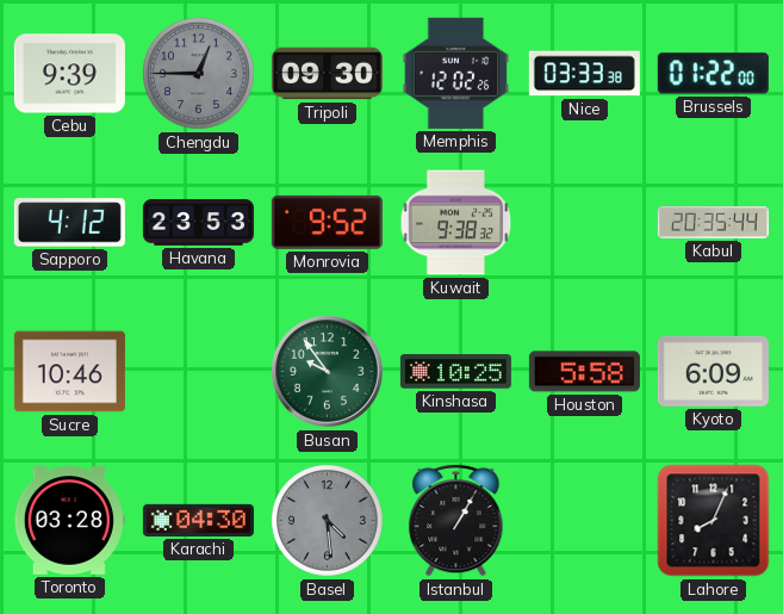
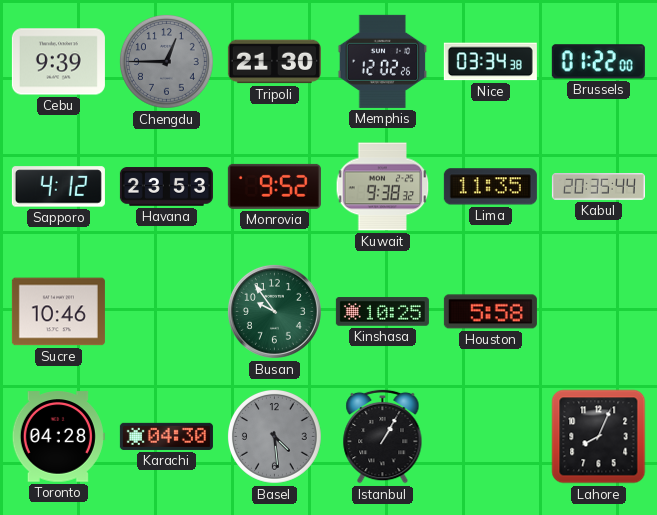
Tripoli: 09:30 -> 21:30 (274, 62)
Nice: 03:33 -> 03:34 (490, 62)
Lima: none -> 11:35 (490, 187)
Kyoto: 6:09 -> none (713, 371)
Toronto: 03:28 -> 04:28 (58, 437)
